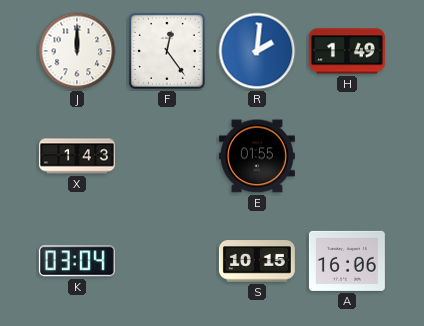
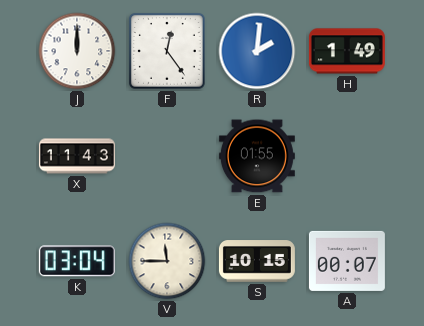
X: 1:43 -> 11:43 (77, 156)
V: none -> 11:45 (167, 261)
A: 16:06 -> 00:07 (347, 261)
